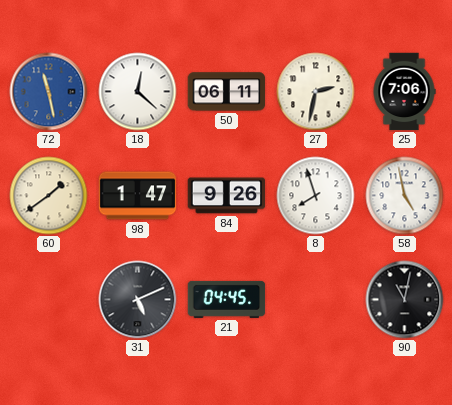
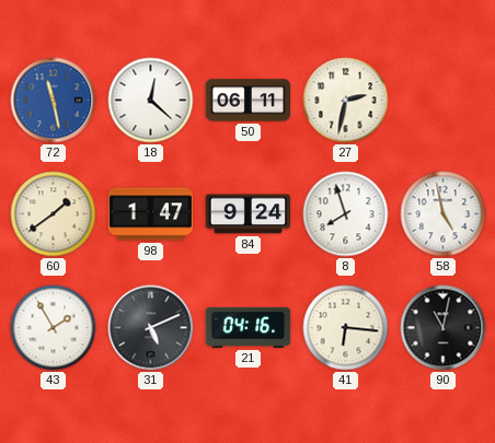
25: 7:06 -> none (404, 92)
84: 9:26 -> 9:24 (249, 214)
43: none -> 1:55 (54, 328)
21: 04:45 -> 04:16 (249, 327)
41: none -> 6:16 (346, 328)
